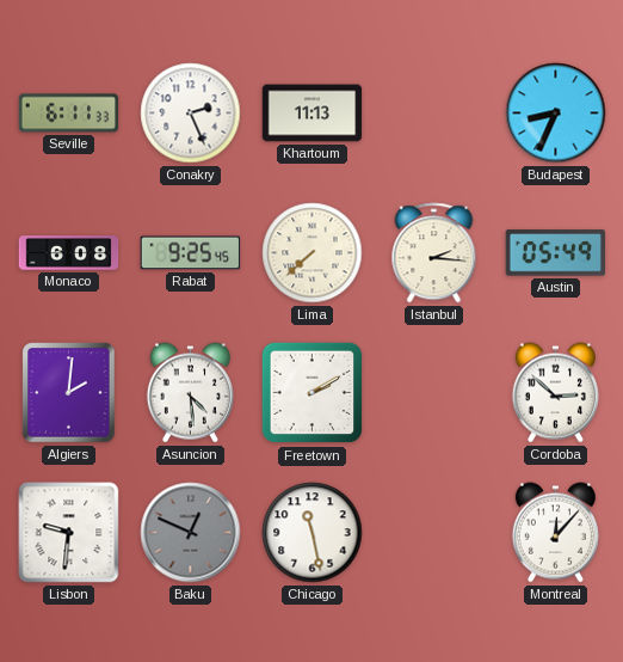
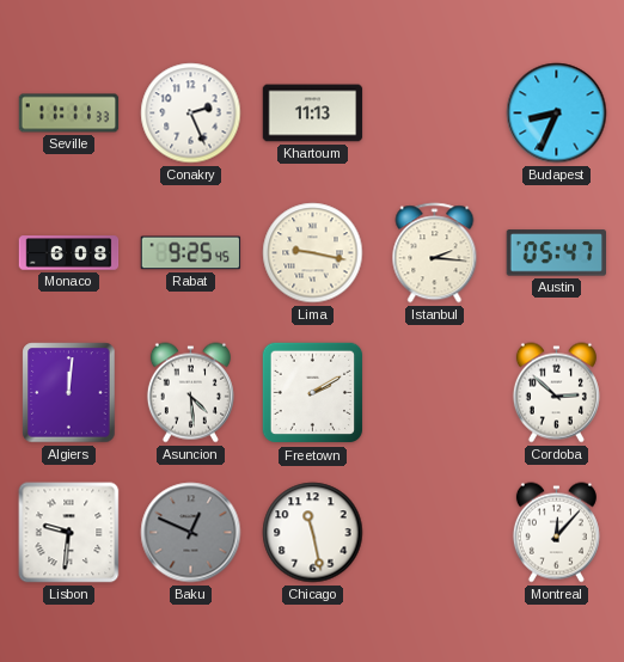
Seville: 6:11 -> 11:11 (69, 114)
Lima: 7:38 -> 9:17 (313, 253)
Austin: 05:49 -> 05:47 (557, 253)
Algiers: 2:01 -> 12:01 (69, 393)
